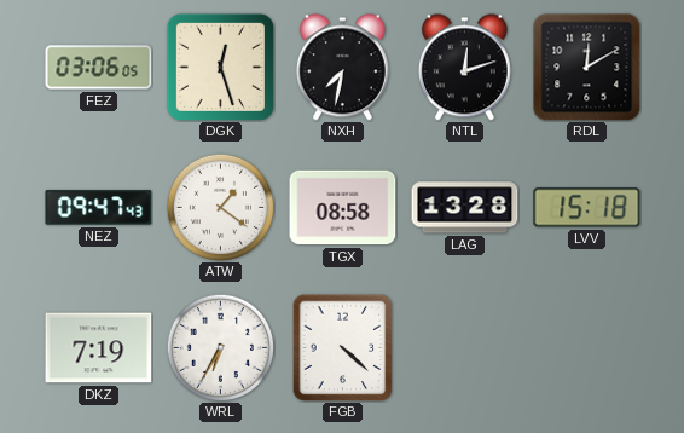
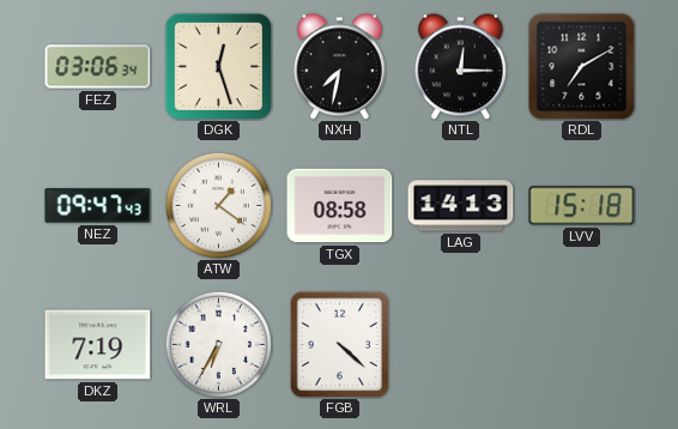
FEZ: 03:06:05 -> 03:06:34 (98, 67)
NTL: 12:12 -> 12:15 (460, 67)
RDL: 12:10 -> 7:10 (582, 67)
LAG: 13:28 -> 14:13 (461, 206)
